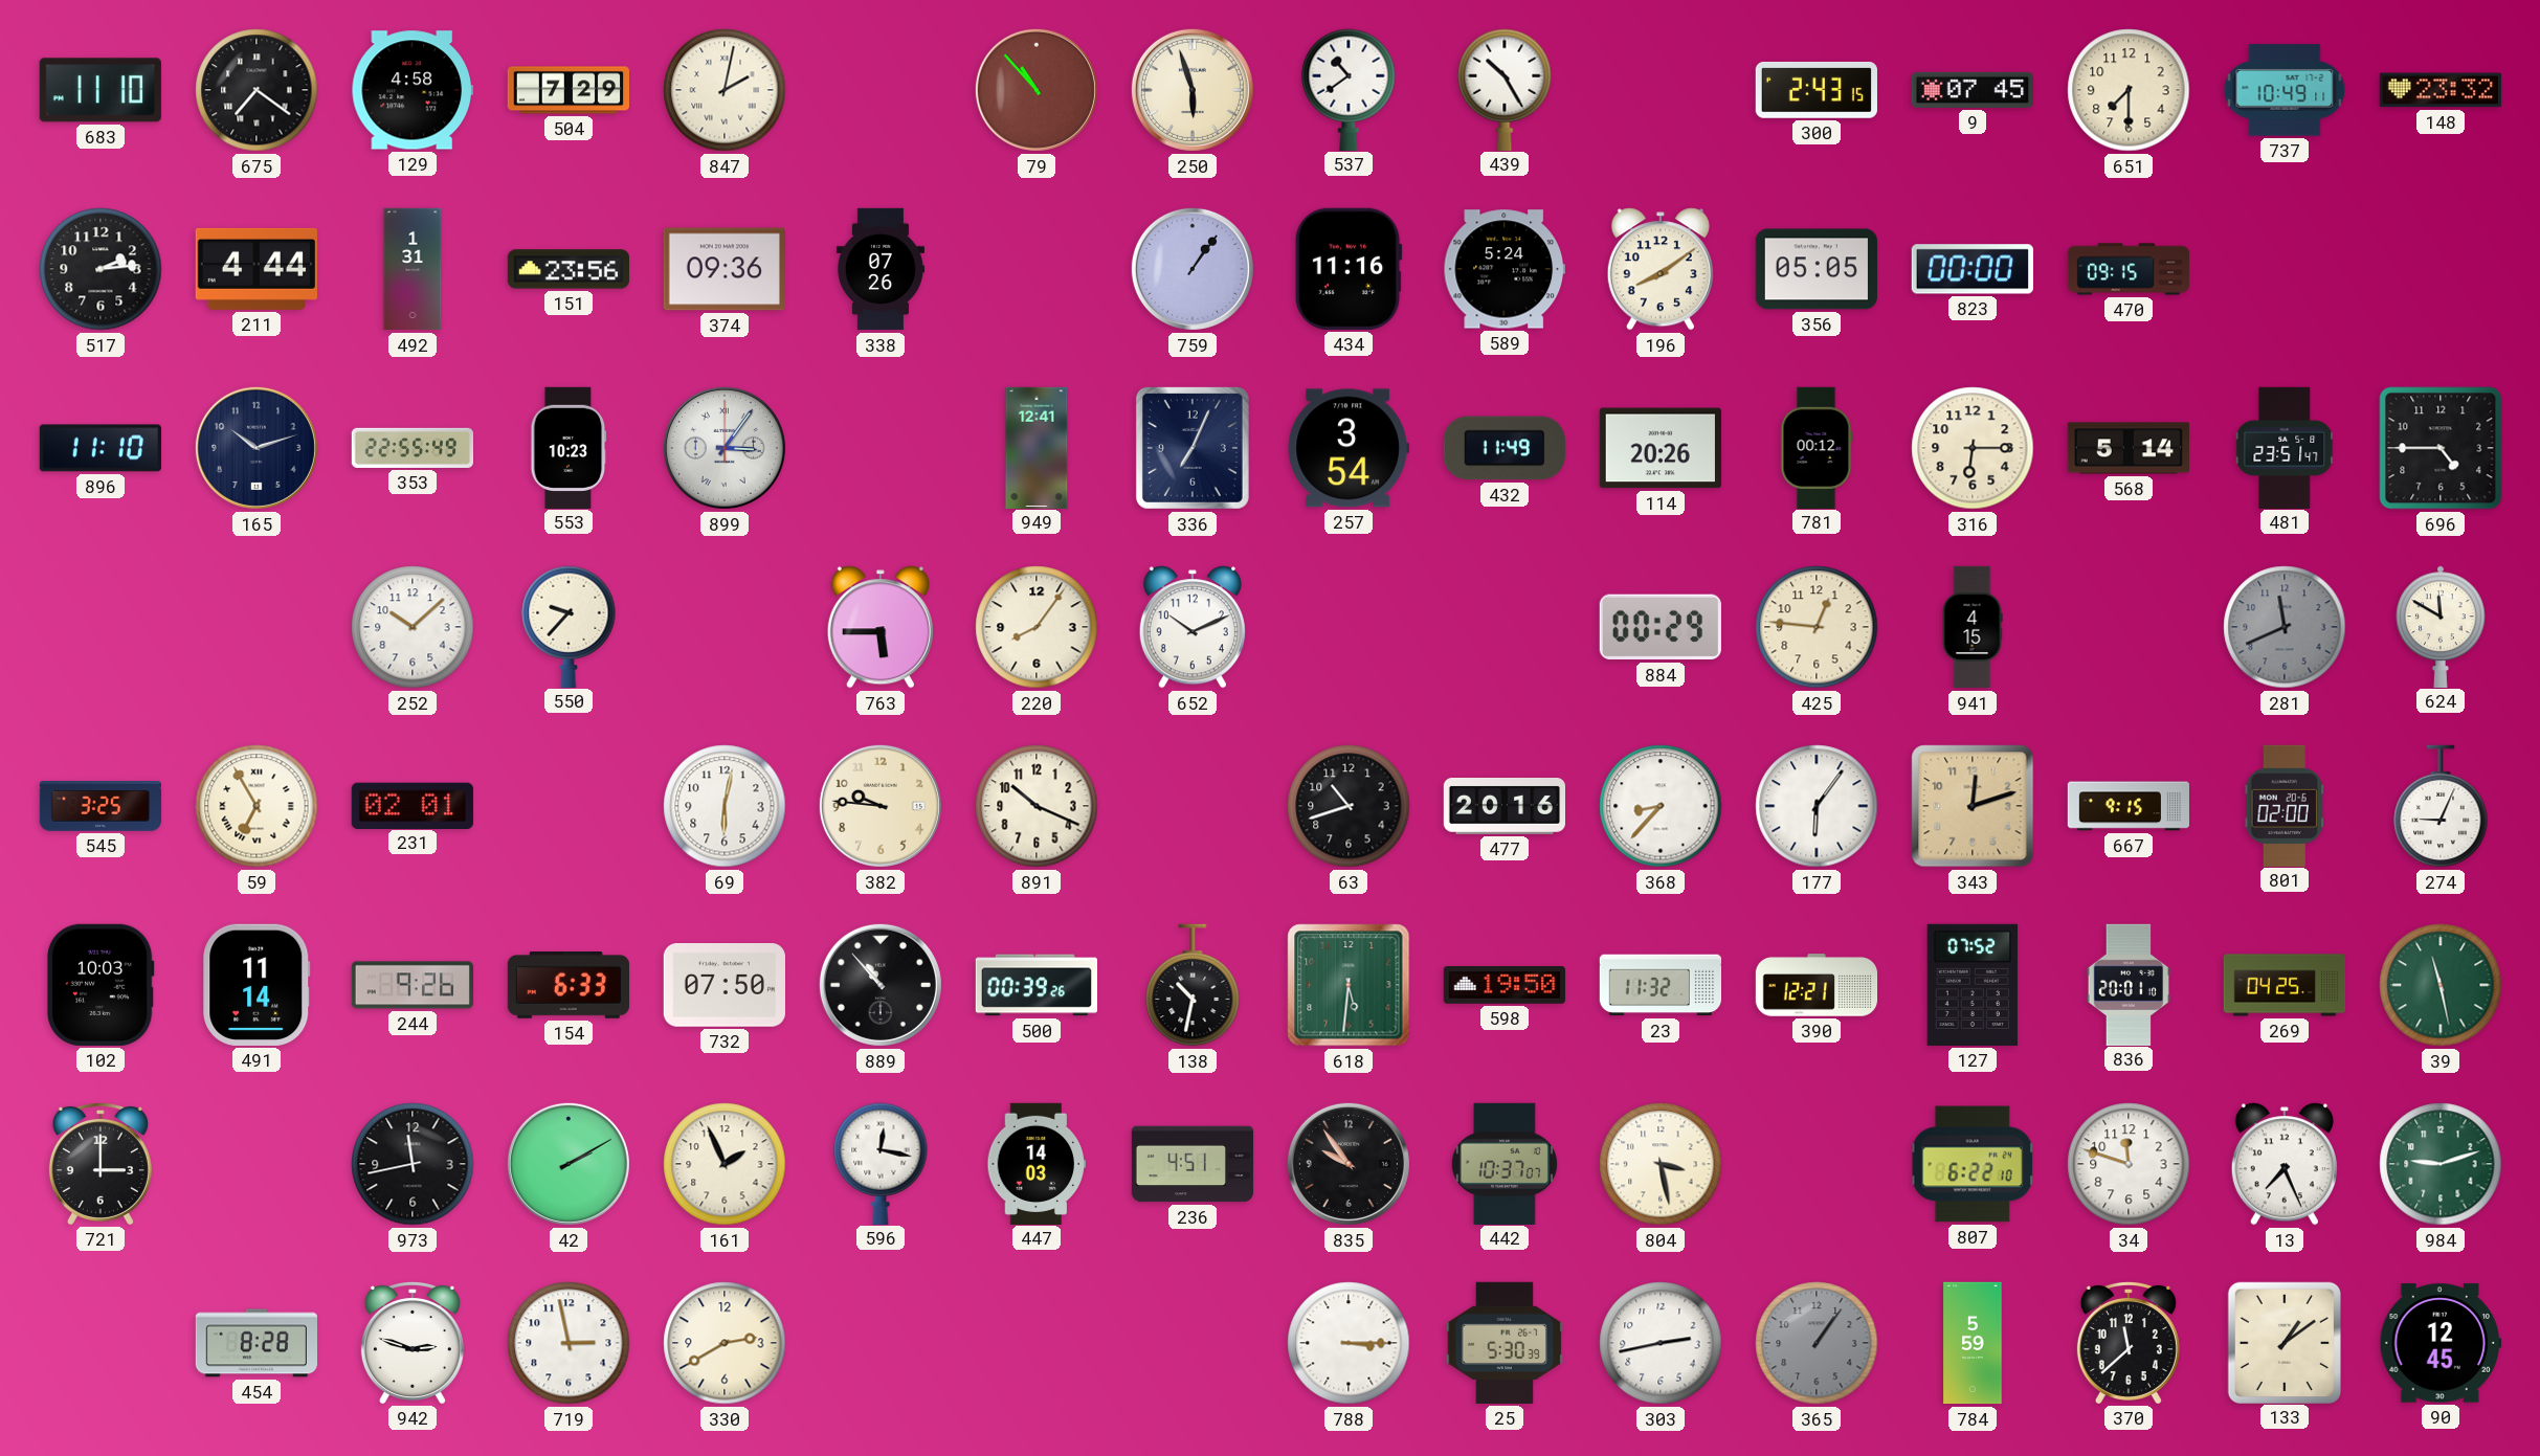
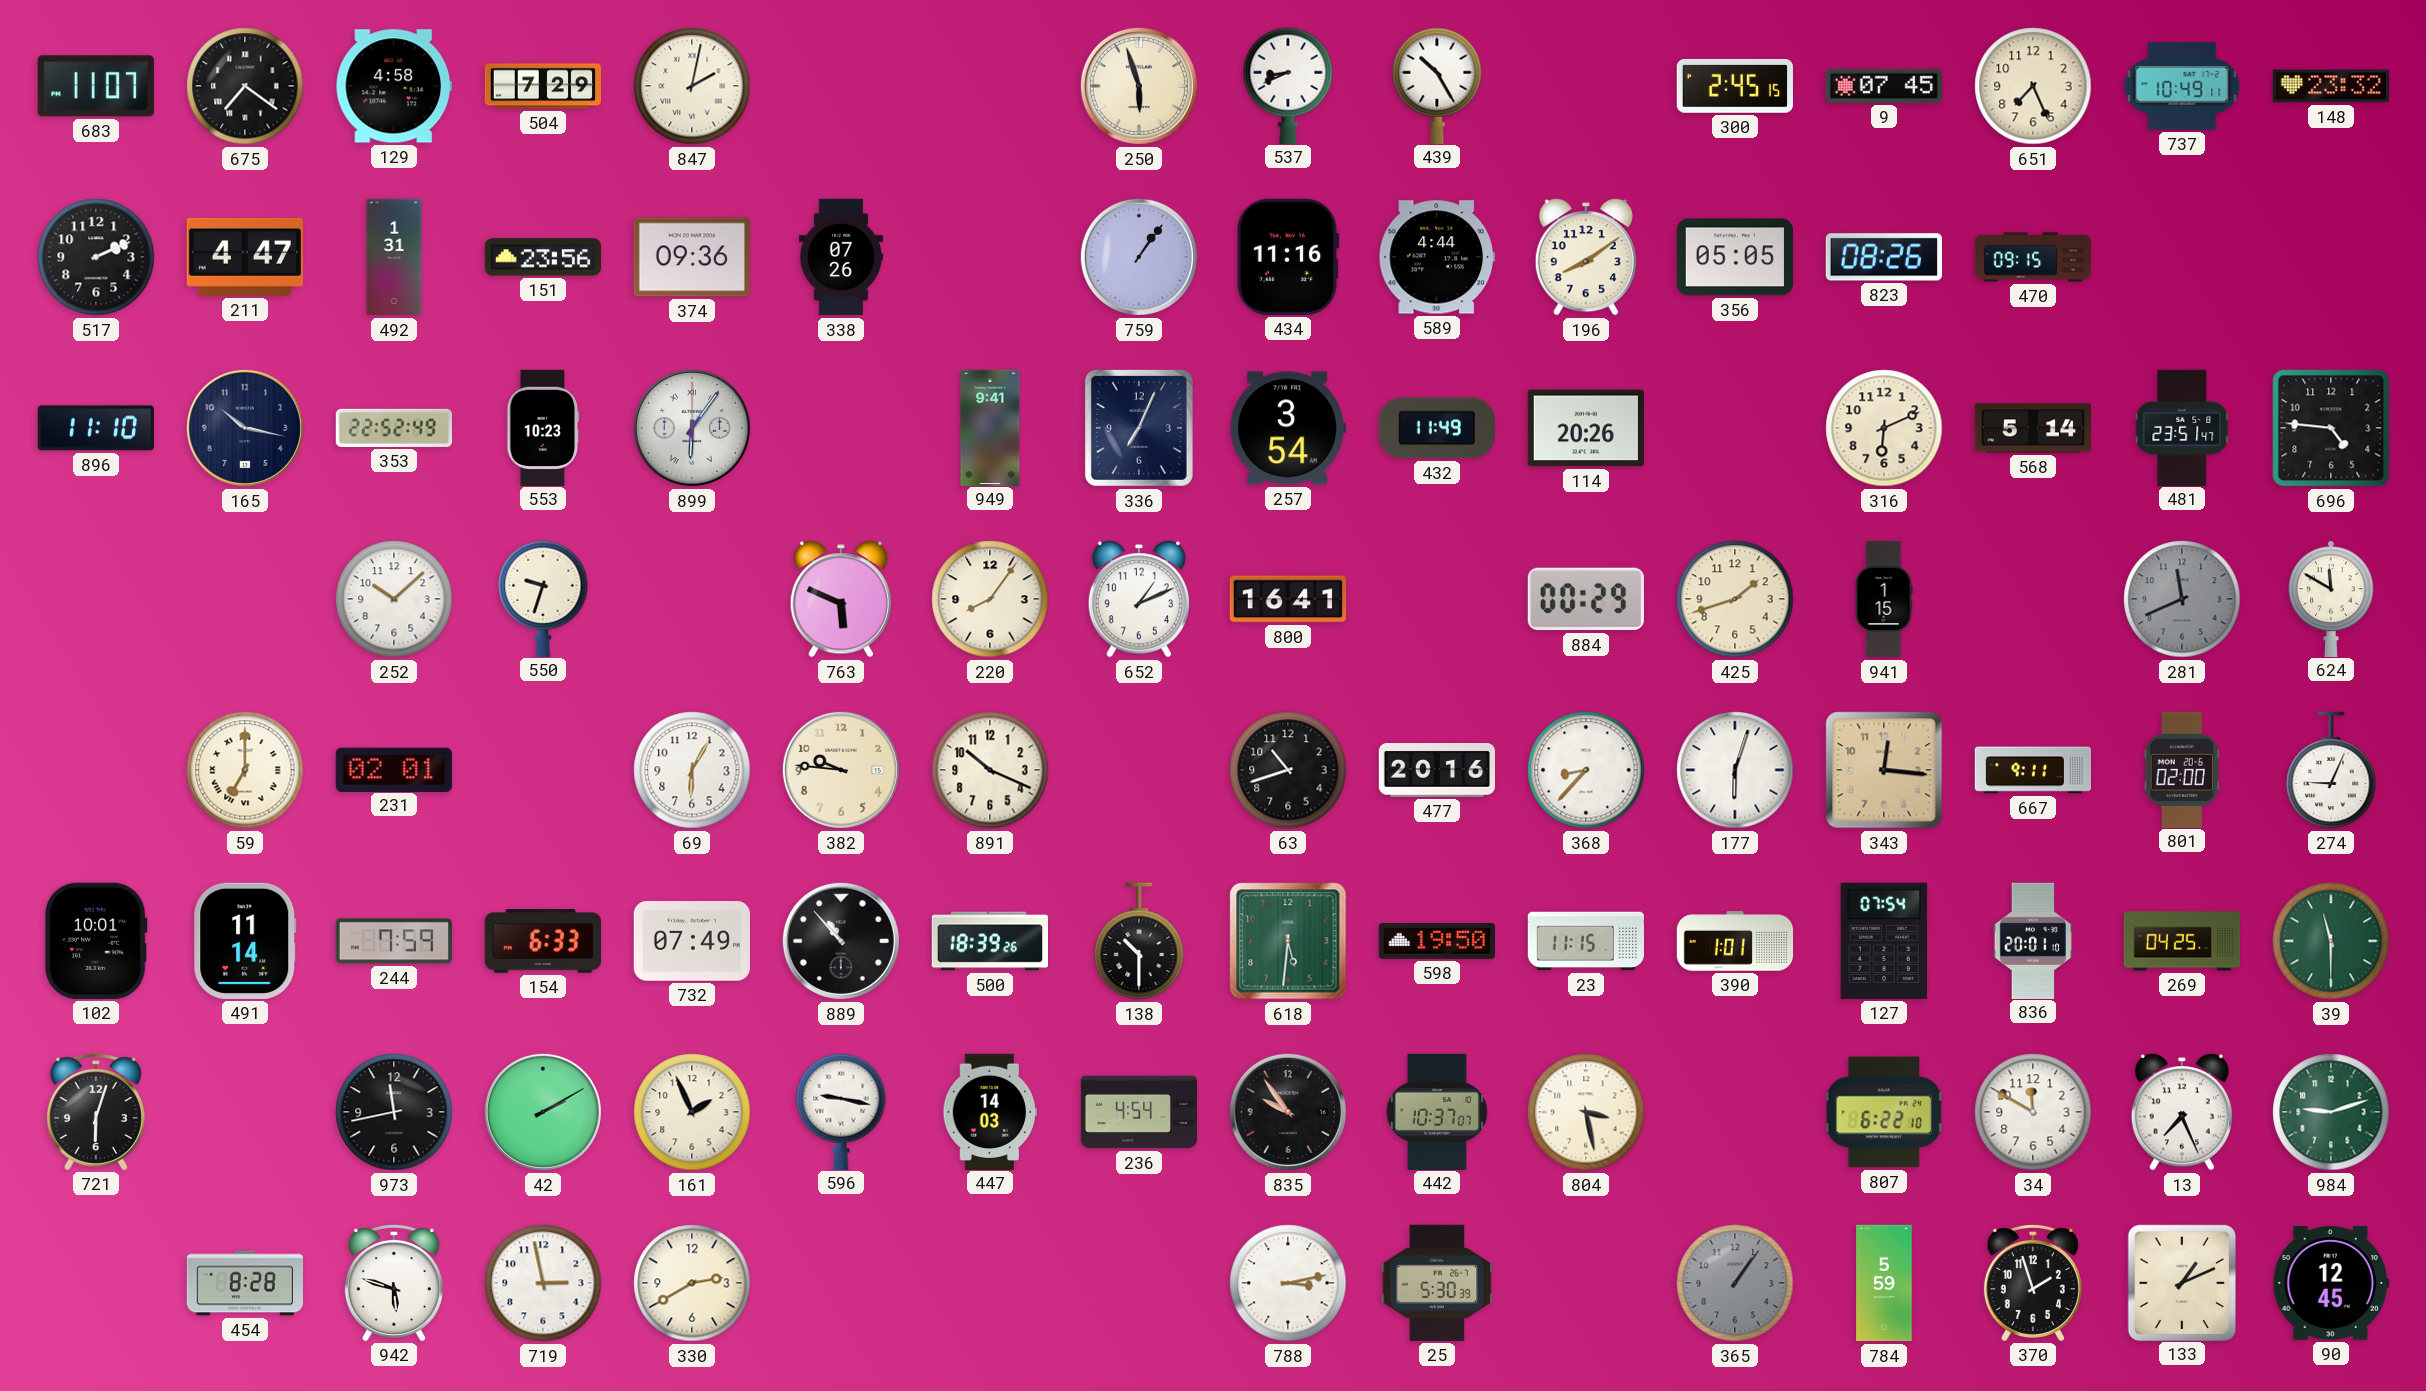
683: 11:10 -> 11:07 (96, 86)
79: 10:53 -> none (1037, 90)
537: 10:39 -> 8:41 (1288, 85)
300: 2:43 -> 2:45 (1735, 86)
651: 7:30 -> 7:26 (2033, 86)
517: 2:14 -> 2:11 (96, 257)
211: 4:44 -> 4:47 (245, 257)
589: 5:24 -> 4:44 (1437, 257)
823: 00:00 -> 08:26 (1884, 257)
165: 10:12 -> 10:17 (245, 428)
353: 22:55 -> 22:52 (393, 428)
899: 3:06 -> 6:06 (692, 428)
949: 12:41 -> 9:41 (990, 427)
781: 00:12 -> none (1817, 447)
316: 6:15 -> 6:11 (1884, 428)
696: 4:45 -> 4:46 (2331, 428)
550: 9:37 -> 9:33 (543, 598)
763: 5:45 -> 5:49 (841, 599)
652: 10:11 -> 1:11 (1139, 599)
800: none -> 16:41 (1287, 599)
425: 12:46 -> 1:42 (1735, 599)
941: 4:15 -> 1:15 (1884, 599)
545: 3:25 -> none (99, 807)
59: 6:55 -> 7:00 (245, 770)
69: 6:02 -> 6:05 (692, 770)
177: 6:06 -> 6:03 (1735, 770)
343: 12:12 -> 12:16 (1884, 770)
667: 9:15 -> 9:11 (2033, 770)
102: 10:03 -> 10:01 (96, 941)
244: 9:26 -> 7:59 (393, 941)
732: 07:50 -> 07:49 (692, 942)
500: 00:39 -> 18:39 (989, 941)
138: 10:32 -> 10:30 (1139, 941)
23: 11:32 -> 11:15 (1585, 941)
390: 12:21 -> 1:01 (1735, 941)
127: 07:52 -> 07:54 (1884, 941)
39: 11:28 -> 11:30 (2331, 941)
721: 3:00 -> 6:03 (96, 1111)
596: 12:17 -> 9:17 (841, 1111)
236: 4:51 -> 4:54 (1139, 1112)
34: 11:48 -> 11:50 (2033, 1112)
942: 2:48 -> 5:48 (394, 1282)
788: 3:15 -> 3:13 (1288, 1283)
303: 2:43 -> none (1661, 1343)
370: 11:38 -> 1:57 (2033, 1282)
133: 1:09 -> 1:11 (2181, 1282)
